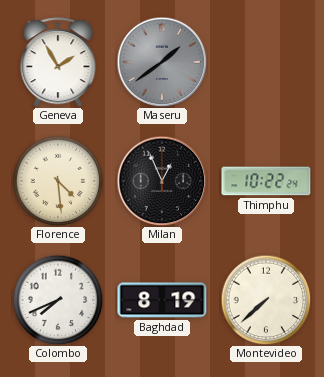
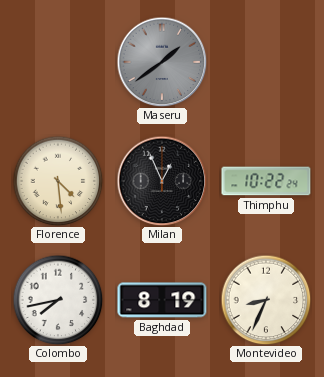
Geneva: 1:55 -> none (58, 62)
Colombo: 7:41 -> 7:43 (58, 300)
Montevideo: 7:38 -> 8:34 (266, 300)
